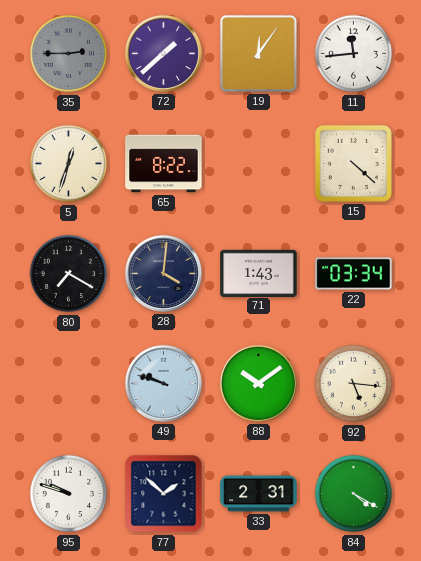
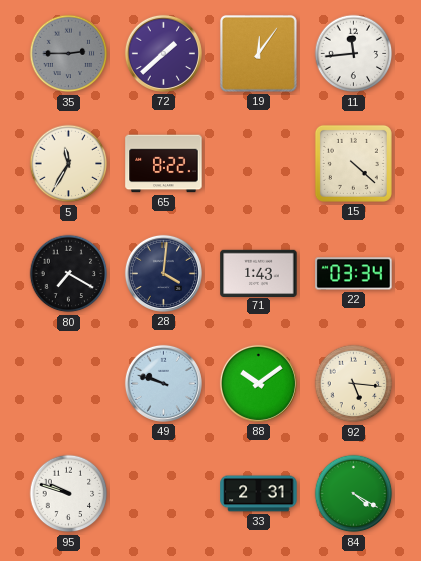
5: 12:33 -> 11:35 (69, 164)
77: 1:52 -> none (164, 494)
